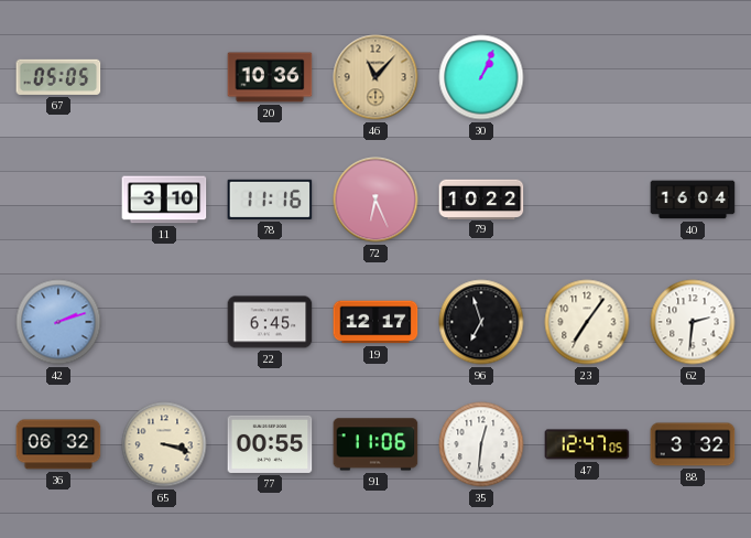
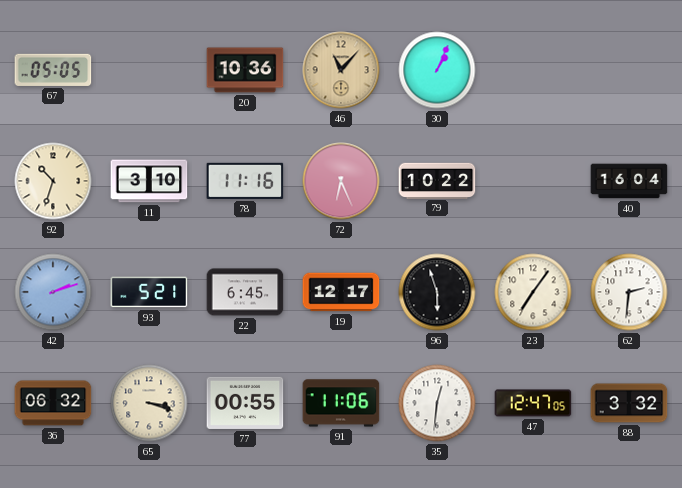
92: none -> 10:33 (53, 181)
93: none -> 5:21 (149, 292)
96: 6:57 -> 5:57 (437, 292)
